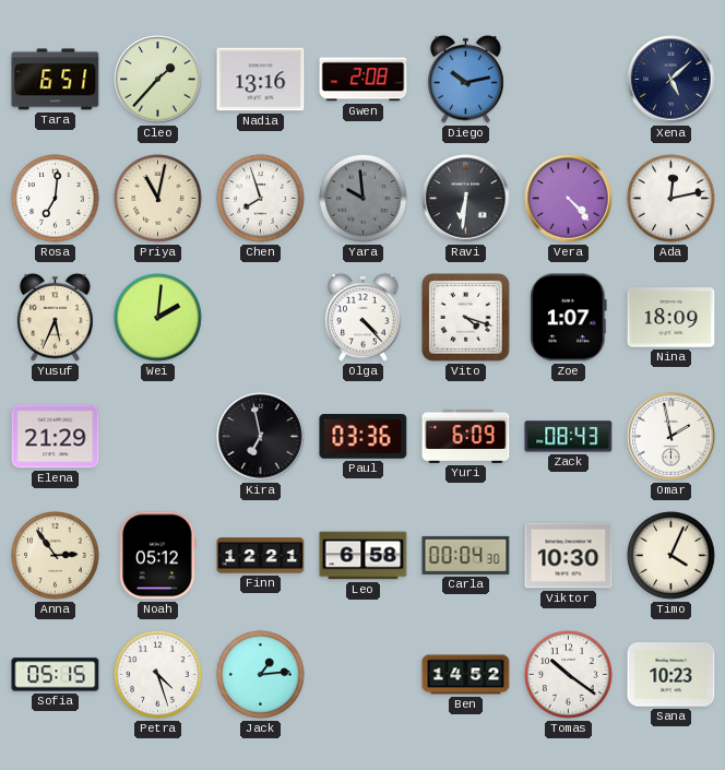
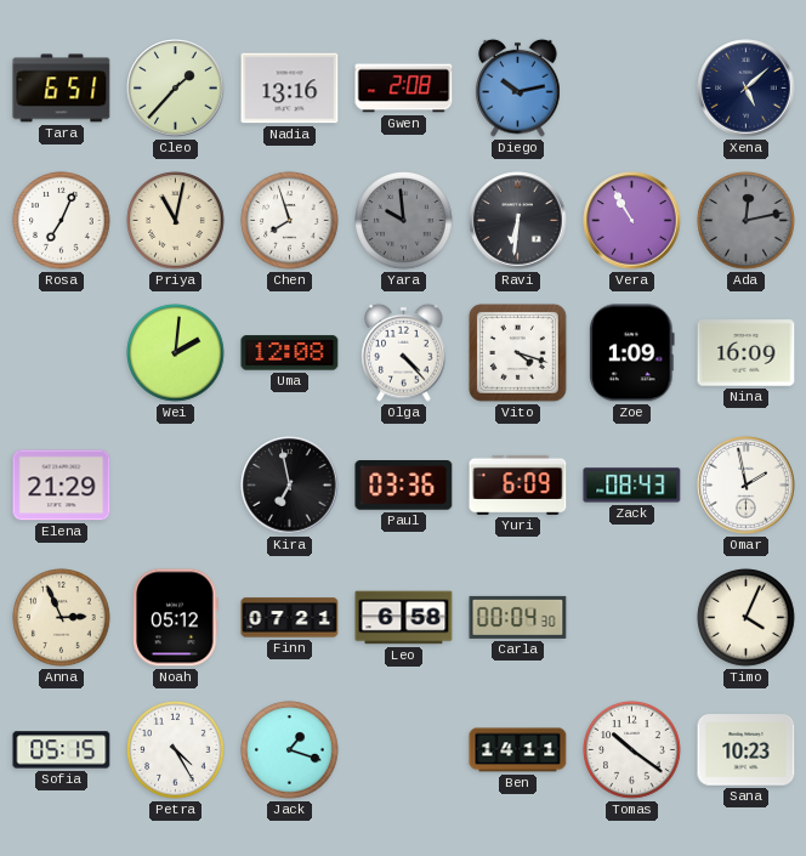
Rosa: 7:01 -> 7:04 (62, 221)
Vera: 4:23 -> 10:55 (632, 221)
Ada dial: white -> grey (747, 221)
Yusuf: 5:34 -> none (56, 317)
Uma: none -> 12:08 (290, 353)
Zoe: 1:07 -> 1:09 (632, 353)
Nina: 18:09 -> 16:09 (747, 353)
Anna: 2:54 -> 2:56 (62, 618)
Finn: 12:21 -> 07:21 (290, 618)
Viktor: 10:30 -> none (569, 556)
Petra: 4:27 -> 4:25 (176, 750)
Jack: 1:14 -> 1:18 (290, 750)
Ben: 14:52 -> 14:11 (518, 750)
